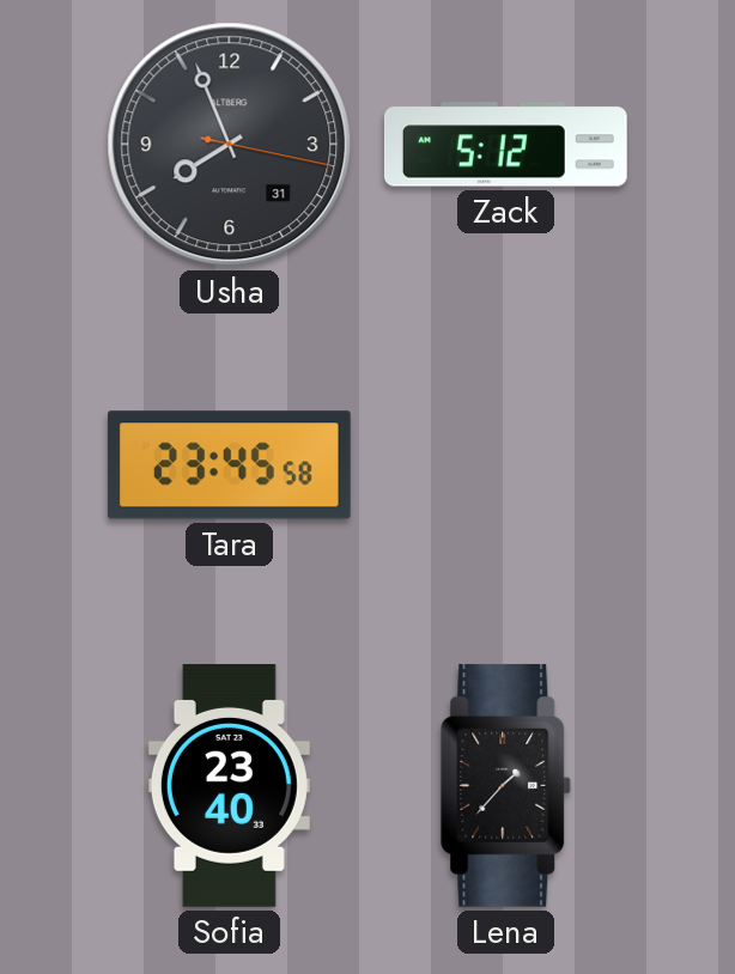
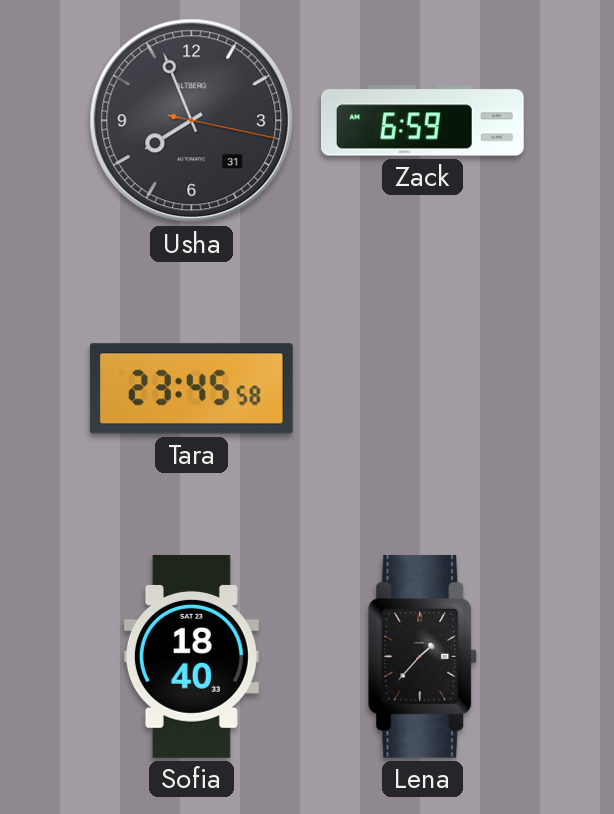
Zack: 5:12 -> 6:59 (422, 121)
Sofia: 23:40 -> 18:40 (191, 657)
